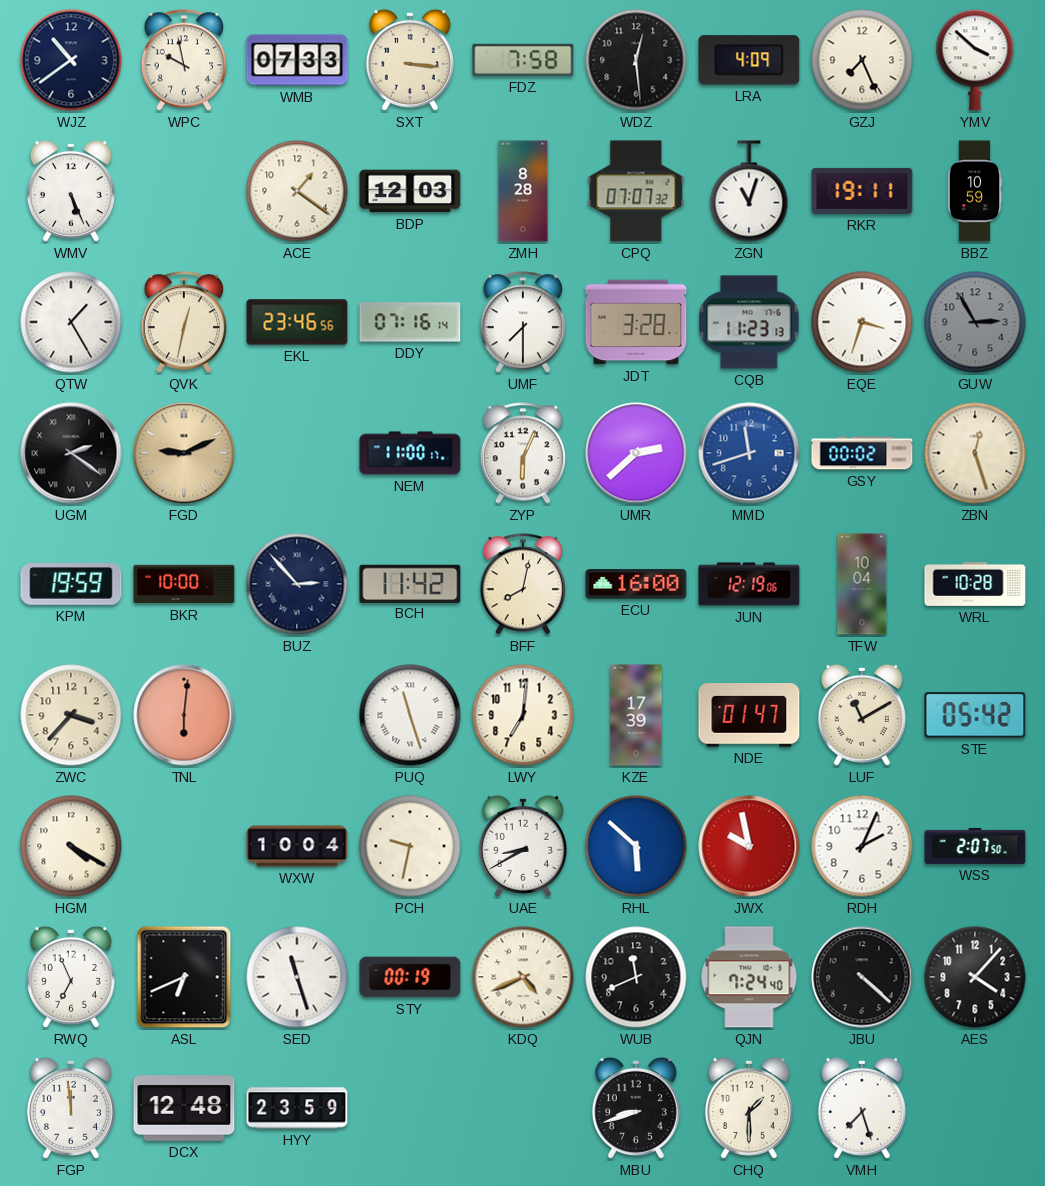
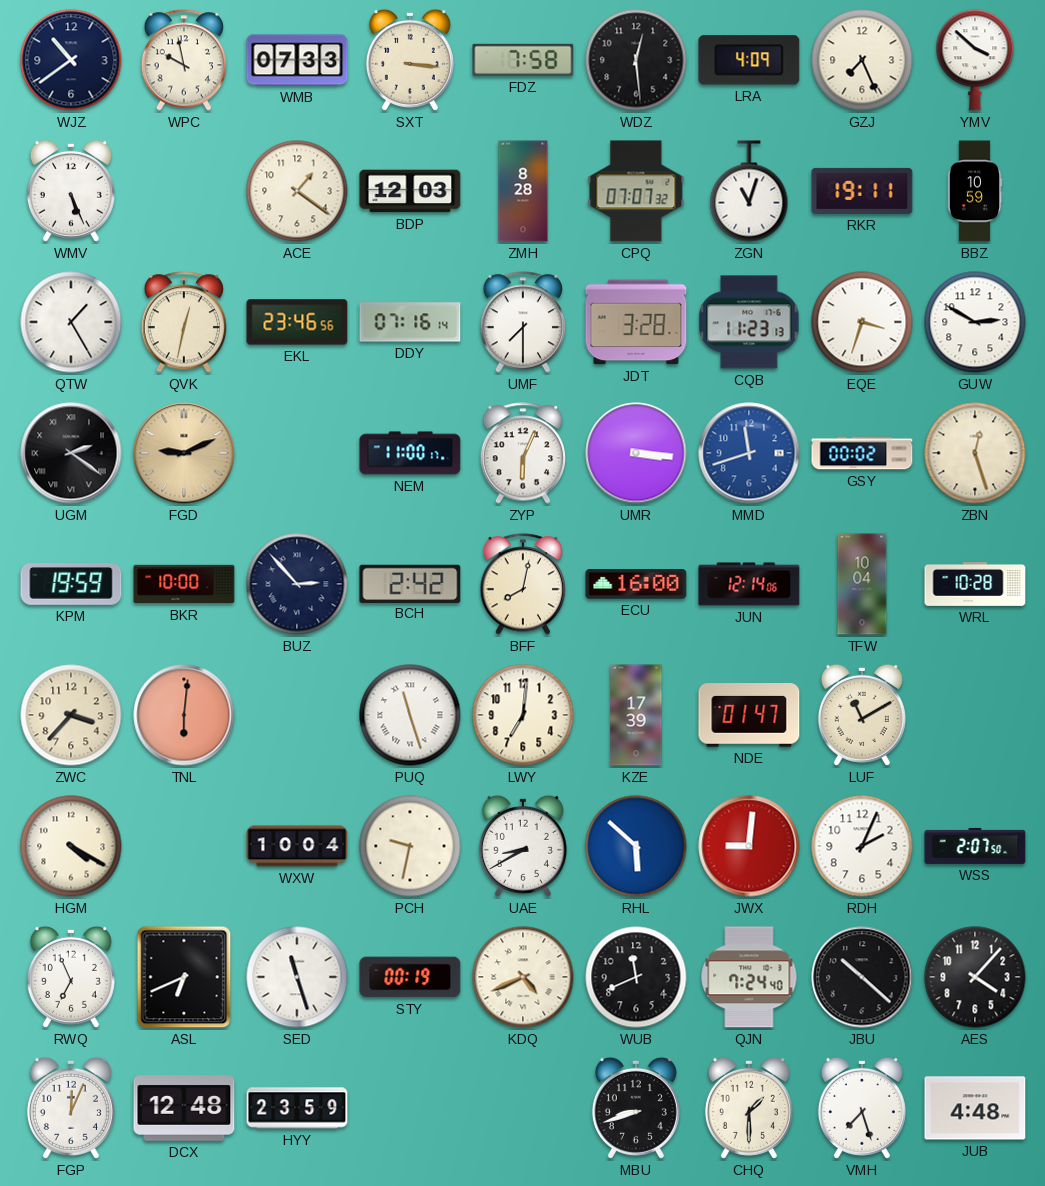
GUW: 2:55 -> 2:50 (975, 322)
GUW dial: grey -> white (975, 322)
UMR: 2:38 -> 3:16 (636, 453)
BCH: 11:42 -> 2:42 (410, 583)
JUN: 12:19 -> 12:14 (749, 584)
STE: 05:42 -> none (975, 715)
JWX: 9:58 -> 9:01 (749, 846)
JBU: 4:22 -> 10:22 (862, 977)
FGP: 11:59 -> 12:04 (71, 1108)
JUB: none -> 4:48 (975, 1108)
